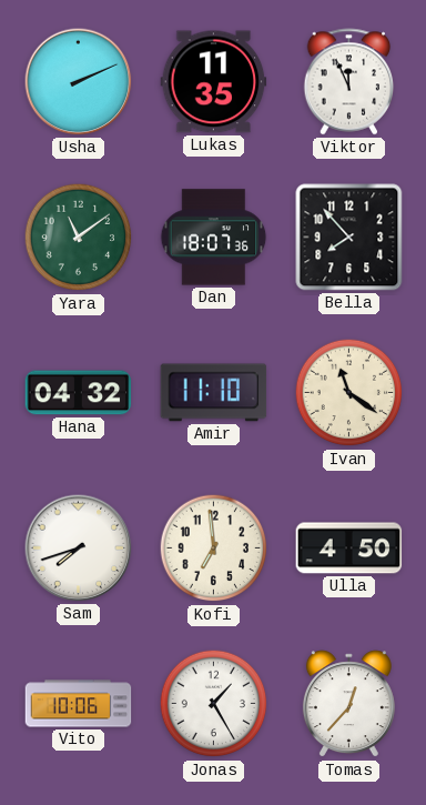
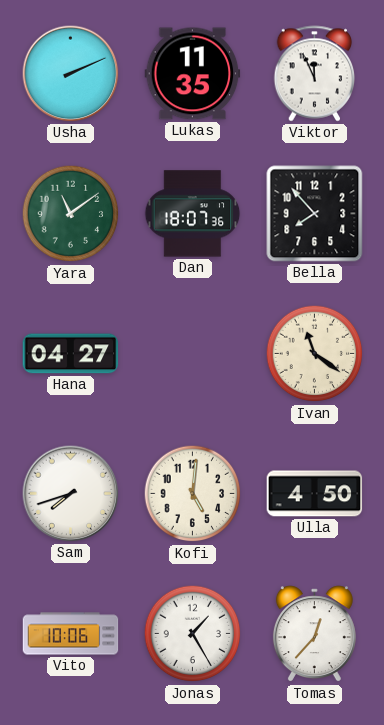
Hana: 04:32 -> 04:27 (71, 354)
Amir: 11:10 -> none (214, 393)
Kofi: 6:59 -> 5:01 (193, 494)
